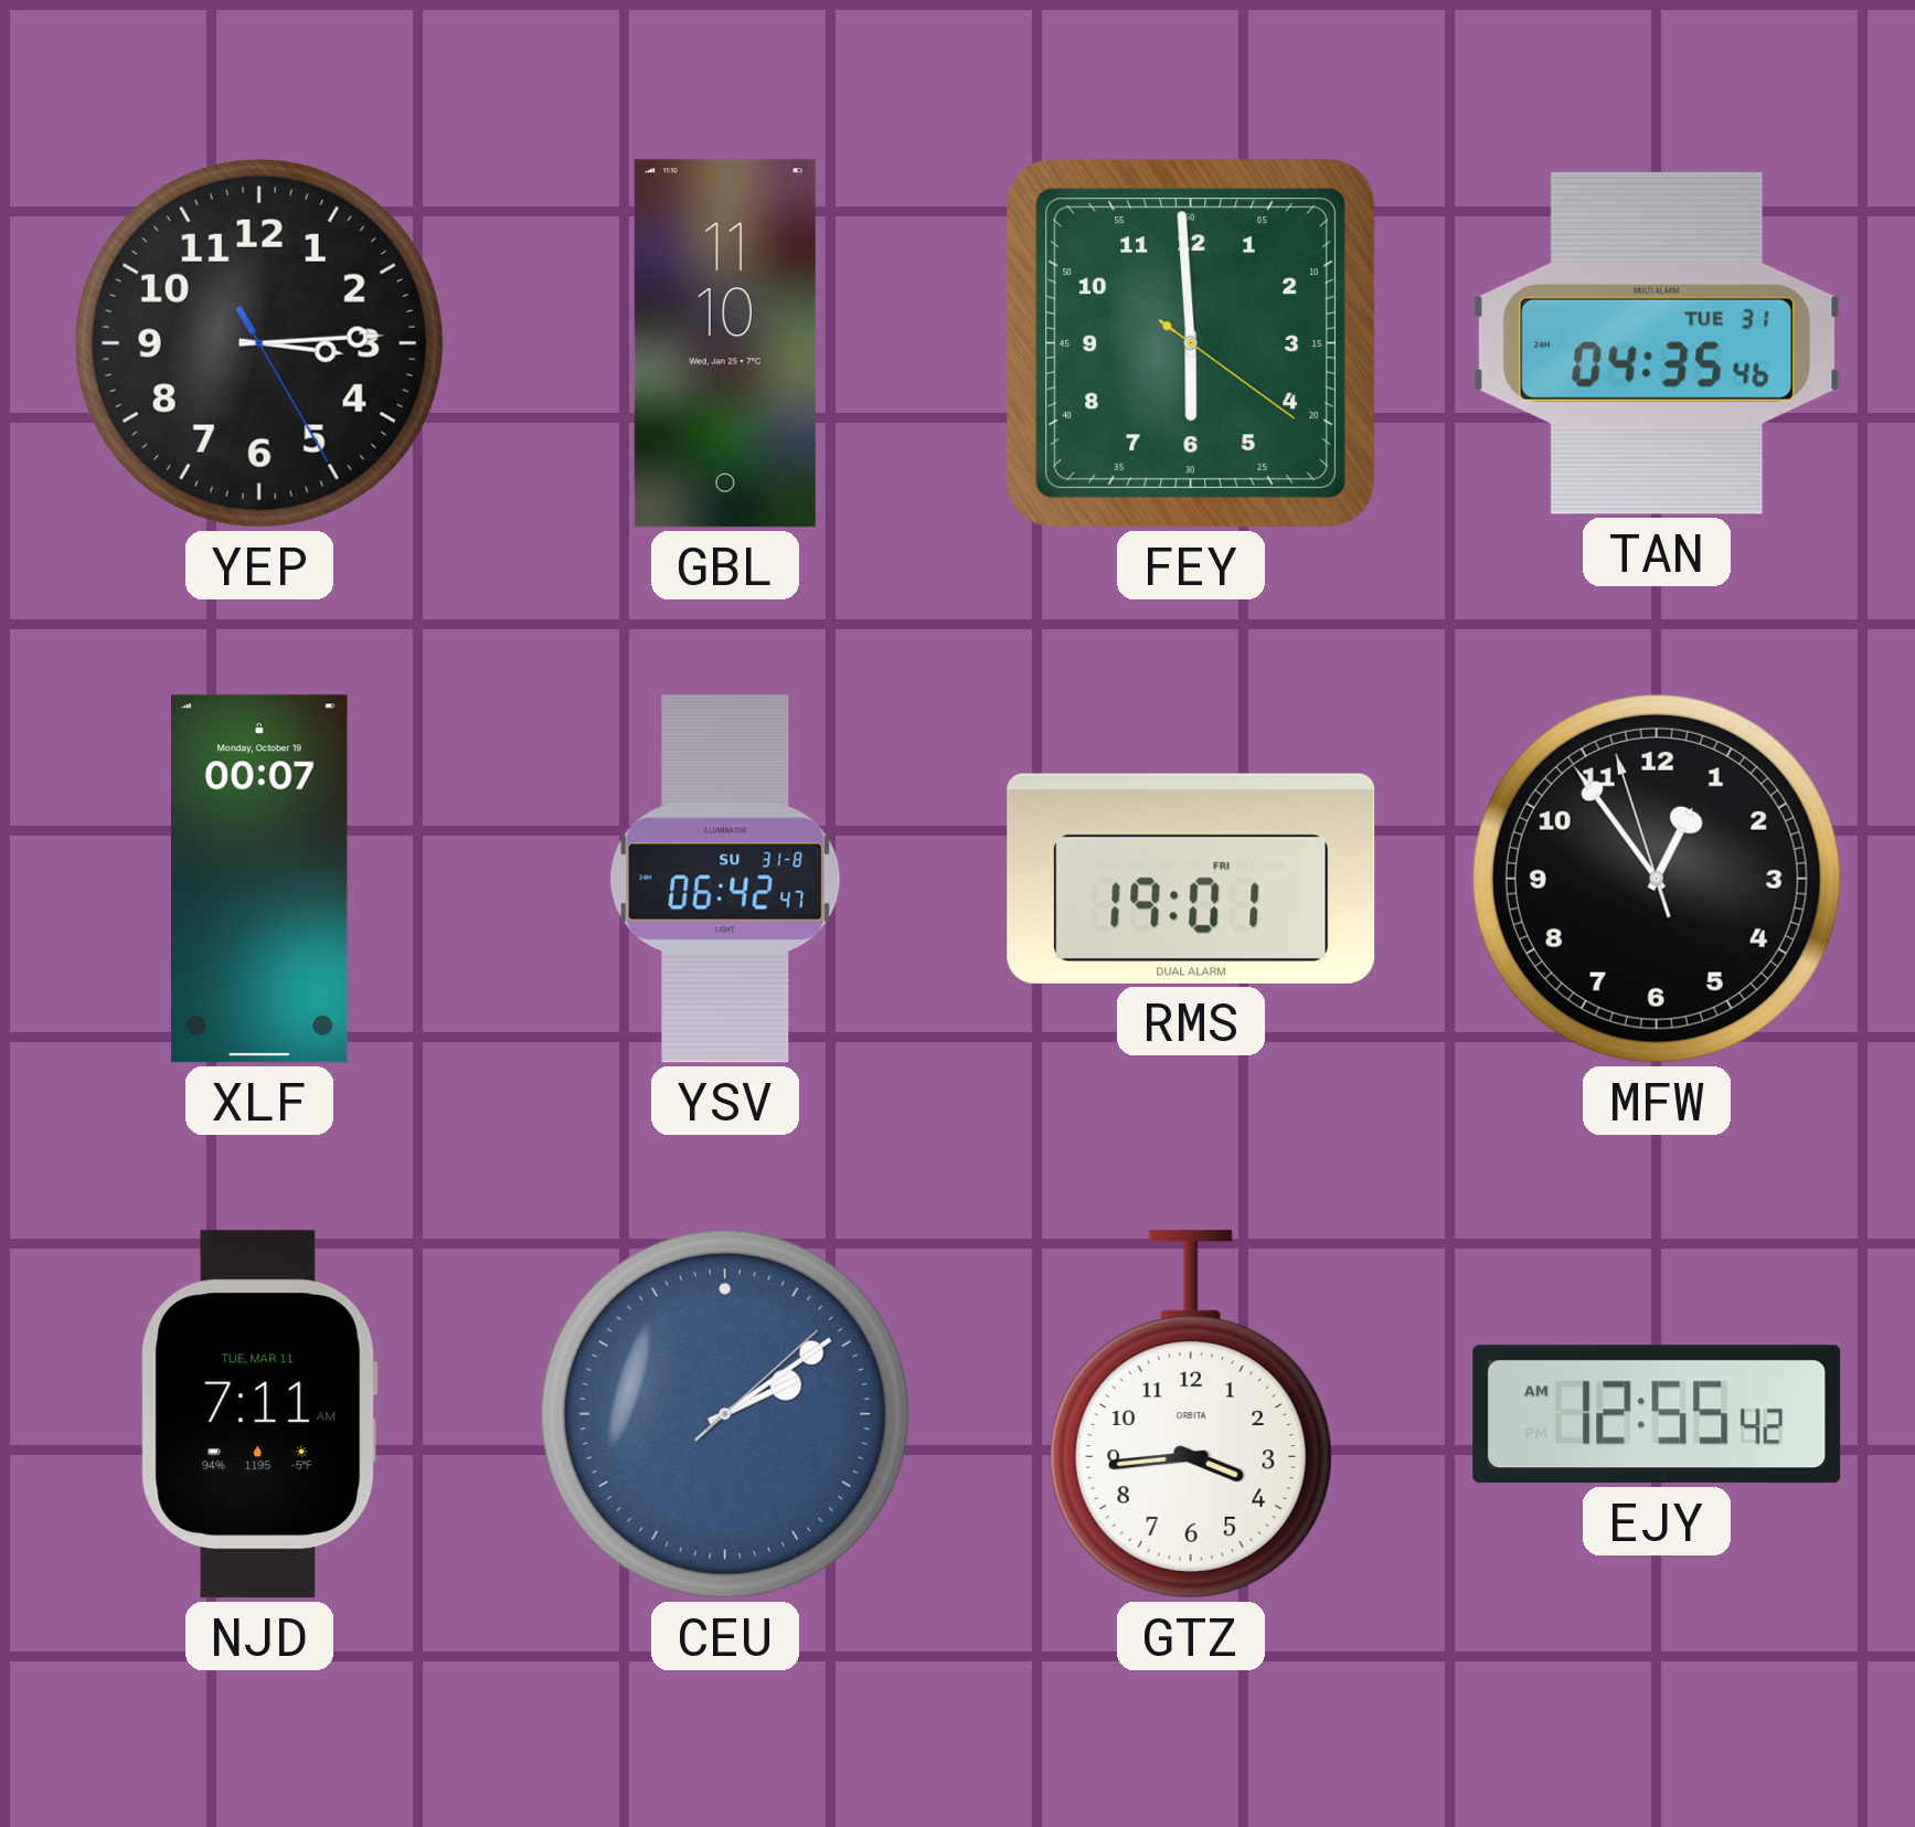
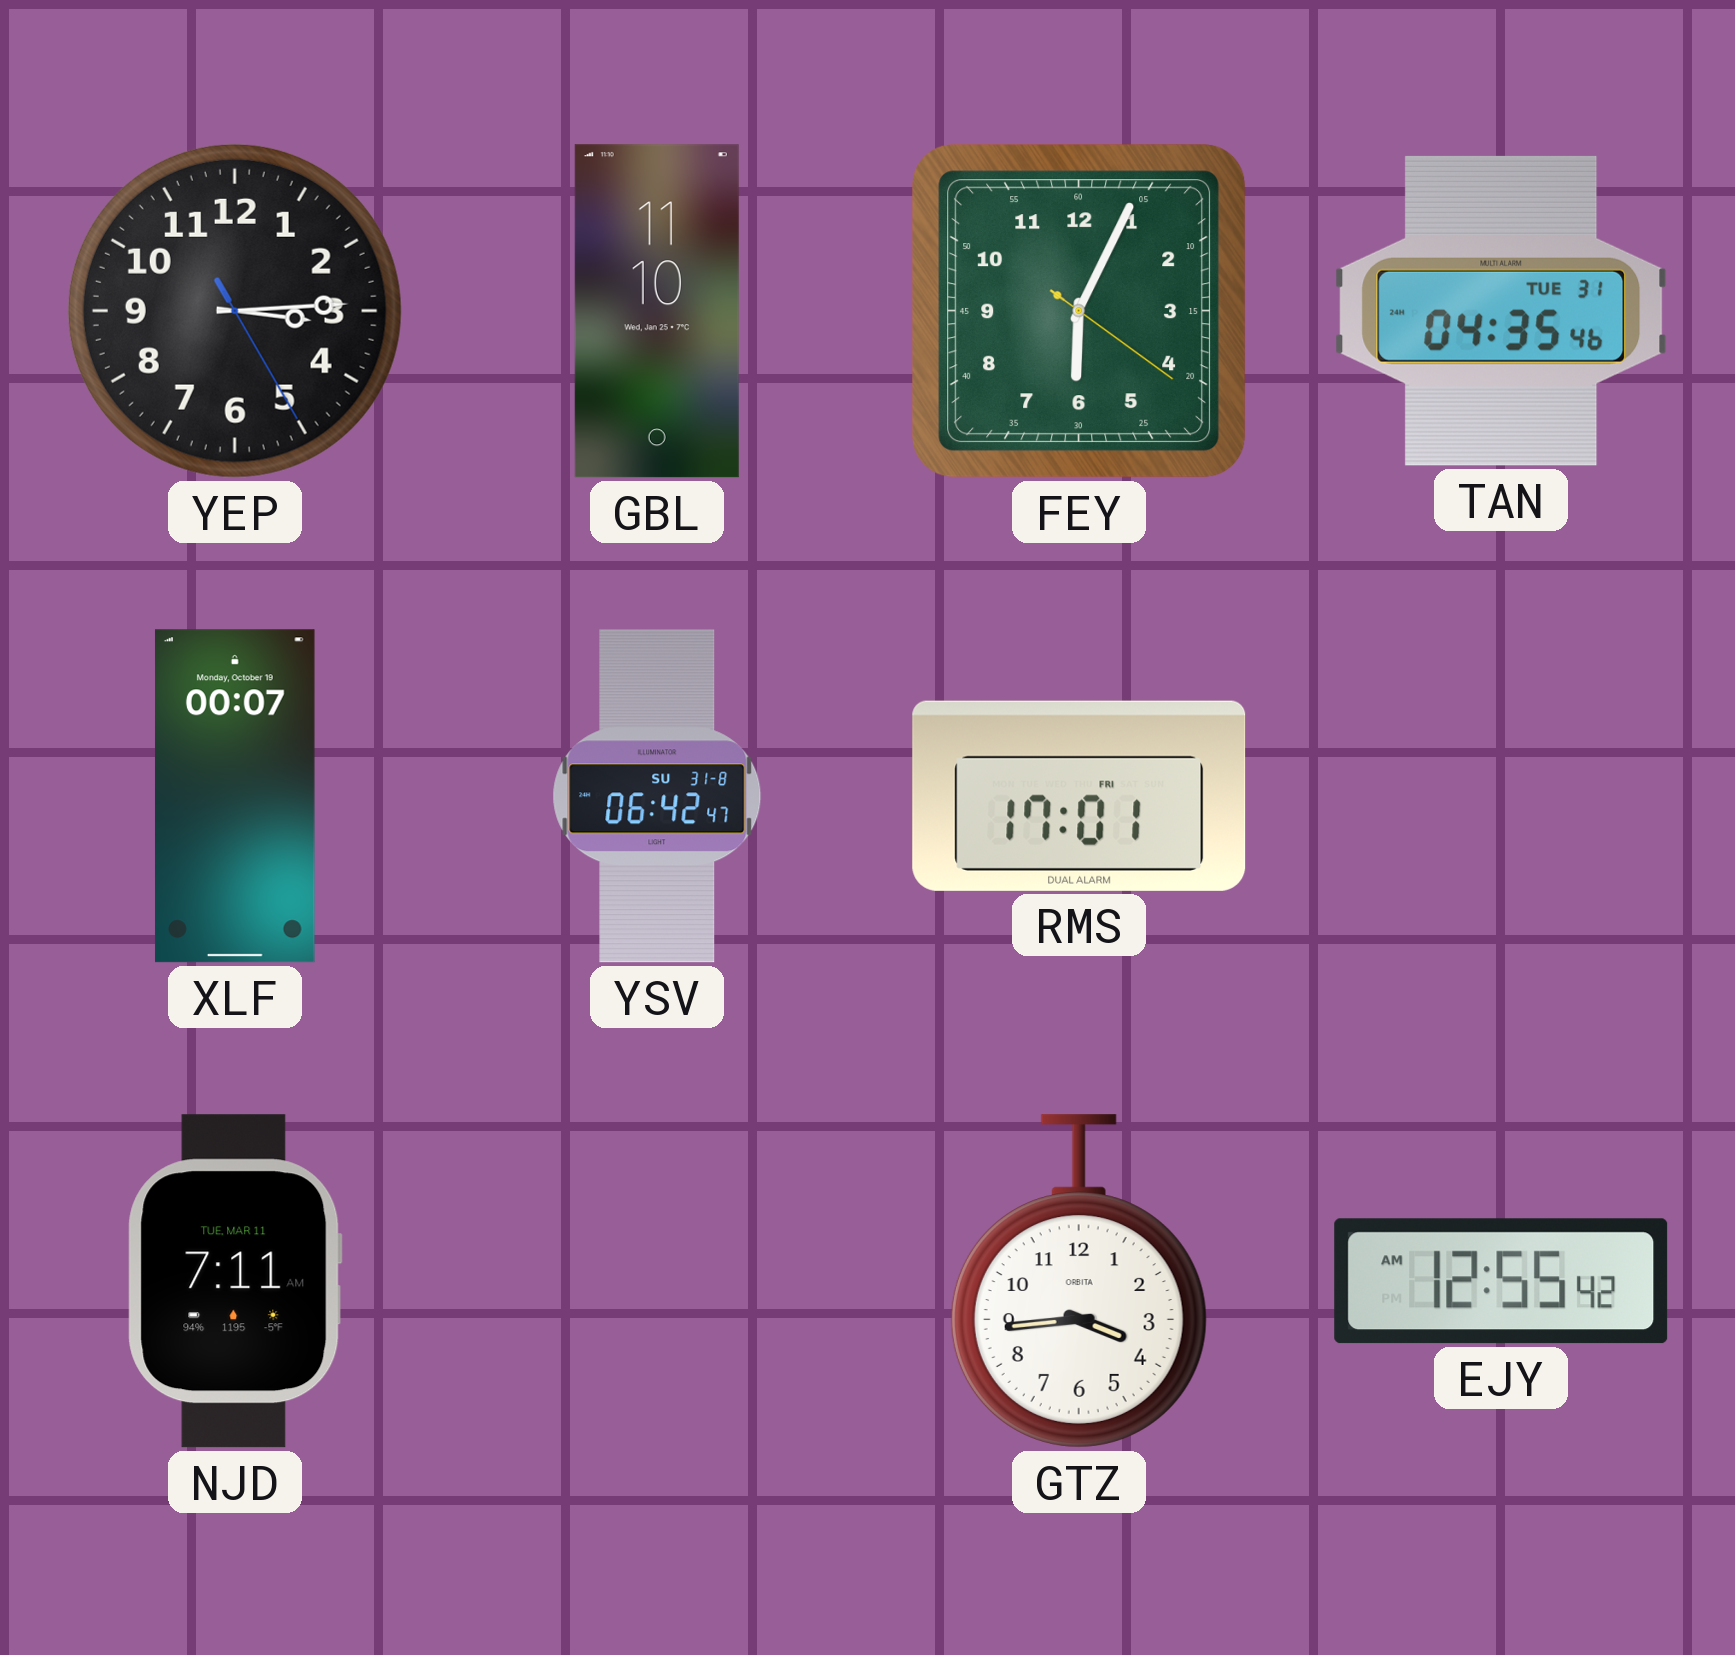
FEY: 5:59 -> 6:04 (1079, 311)
RMS: 19:01 -> 17:01 (1079, 796)
MFW: 12:53 -> none (1657, 879)
CEU: 2:09 -> none (725, 1414)
